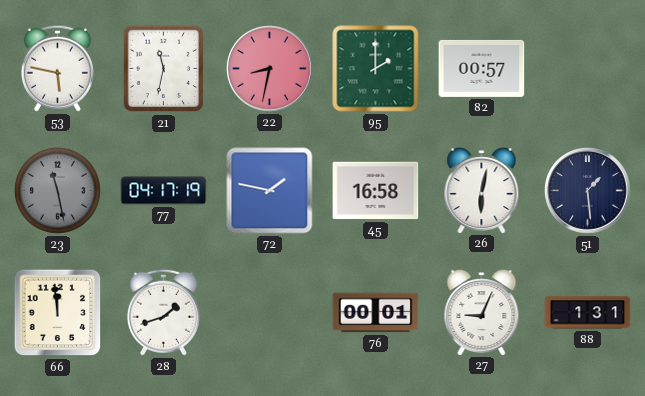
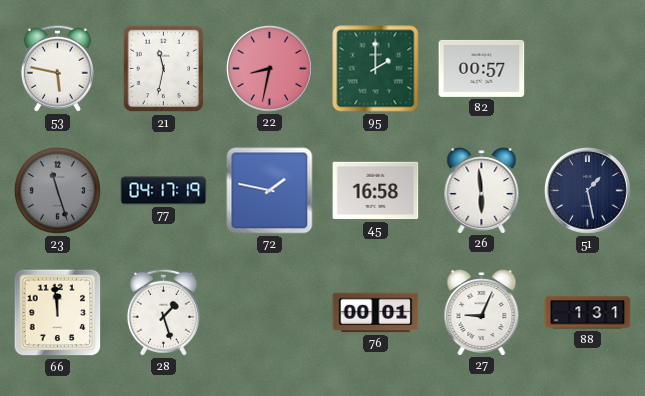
23: 11:28 -> 11:27 (57, 190)
26: 6:02 -> 5:59 (482, 191)
51: 1:29 -> 1:28 (588, 191)
28: 1:42 -> 1:27 (163, 312)
